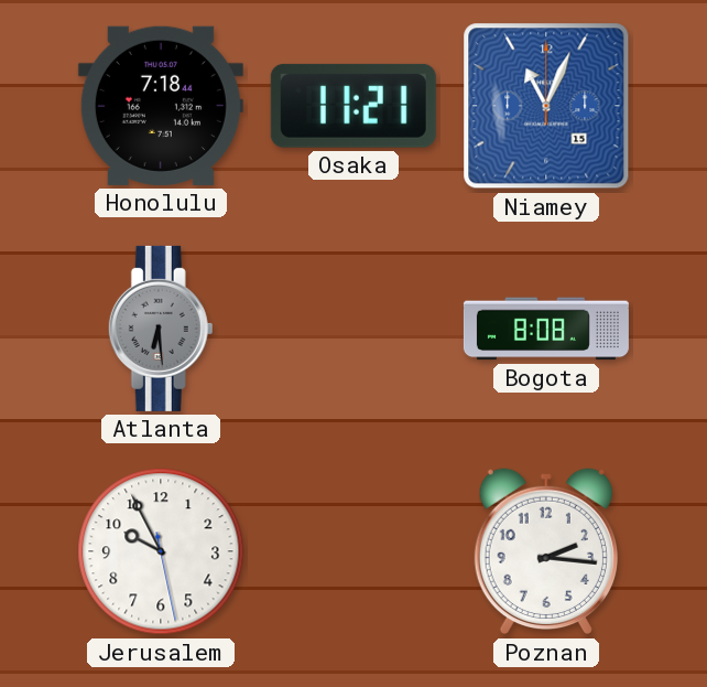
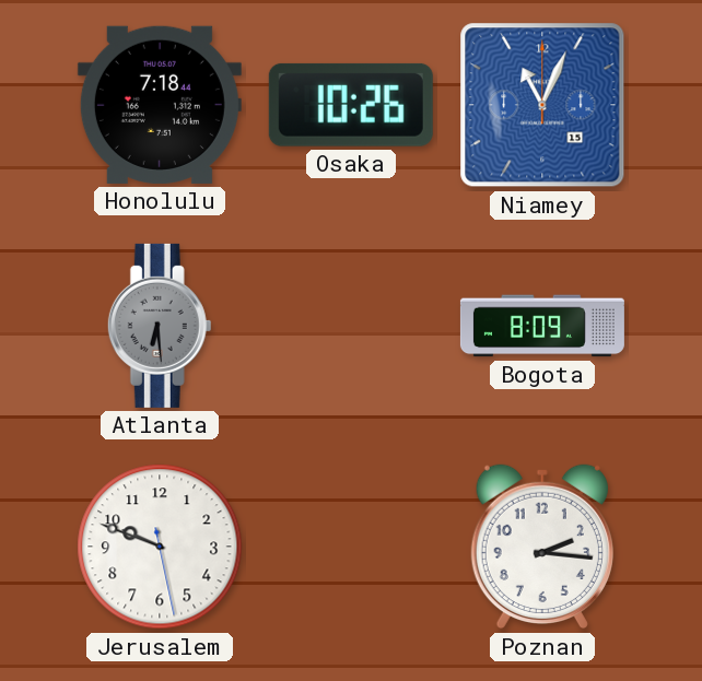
Osaka: 11:21 -> 10:26 (351, 105)
Bogota: 8:08 -> 8:09 (542, 326)
Jerusalem: 9:55 -> 9:48 (160, 547)
